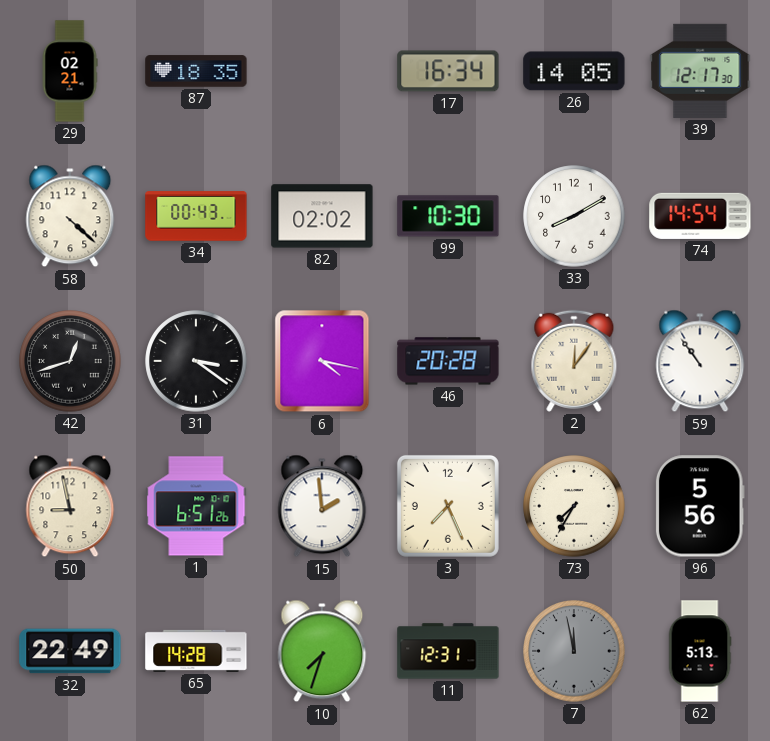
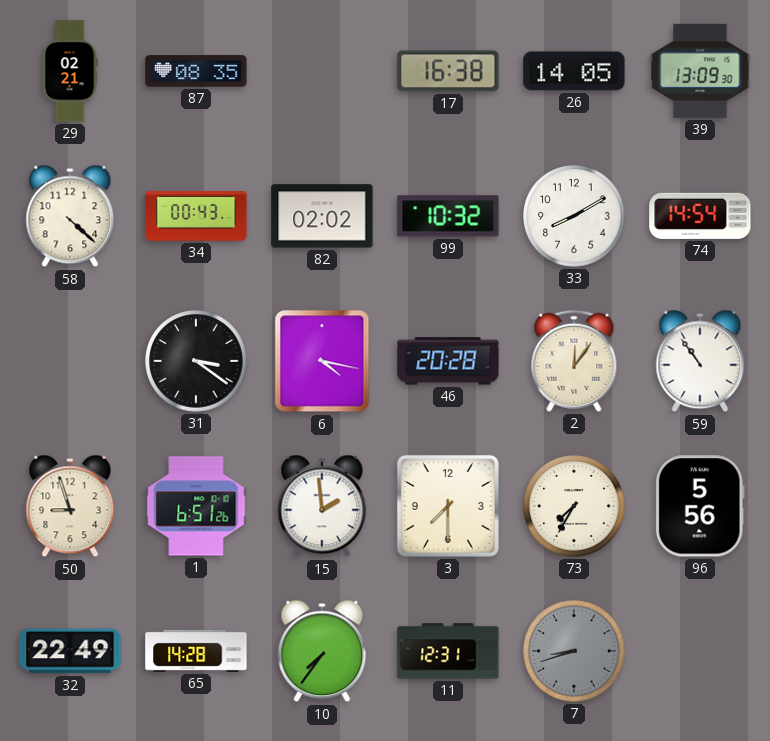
87: 18:35 -> 08:35 (196, 71)
17: 16:34 -> 16:38 (448, 71)
39: 12:17 -> 13:09 (700, 71)
99: 10:30 -> 10:32 (448, 216)
42: 12:42 -> none (70, 361)
50: 8:58 -> 8:57 (70, 506)
3: 7:26 -> 7:30 (448, 506)
10: 7:33 -> 7:36 (322, 651)
7: 11:58 -> 8:42 (574, 651)
62: 5:13 -> none (700, 651)
